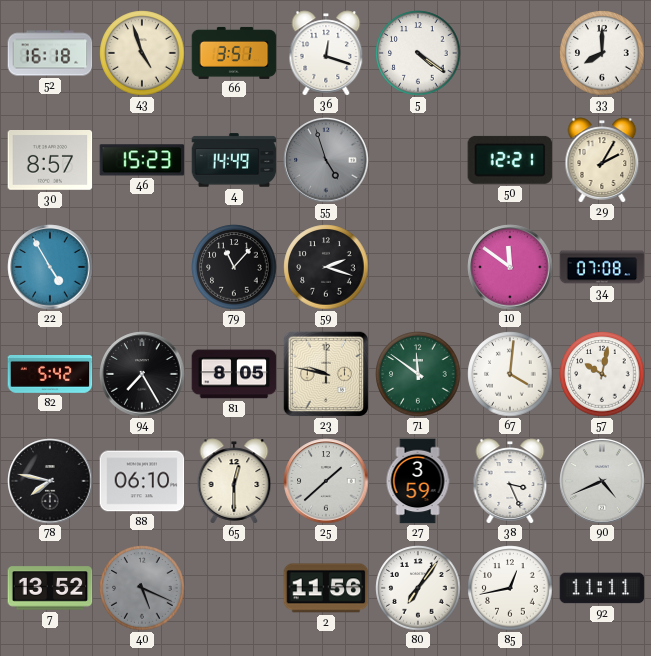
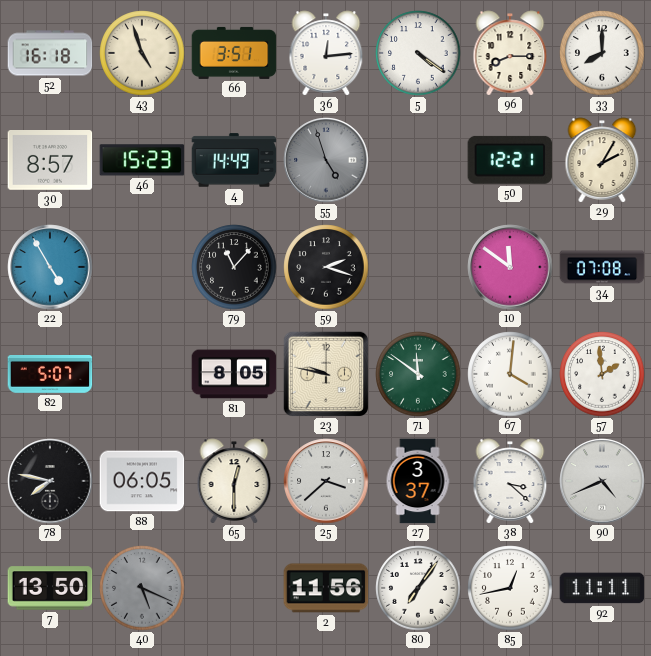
36: 12:18 -> 12:14 (326, 53)
96: none -> 8:15 (510, 53)
82: 5:42 -> 5:07 (50, 375)
94: 7:25 -> none (142, 374)
57: 10:02 -> 1:59 (602, 374)
88: 06:10 -> 06:05 (142, 481)
25: 1:38 -> 3:38 (326, 481)
27: 3:59 -> 3:37 (418, 481)
38: 3:26 -> 3:22 (510, 481)
7: 13:52 -> 13:50 (50, 588)
